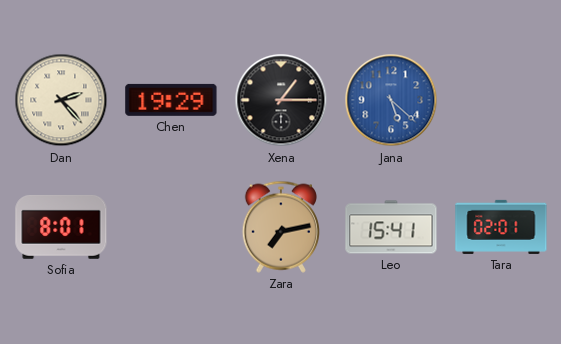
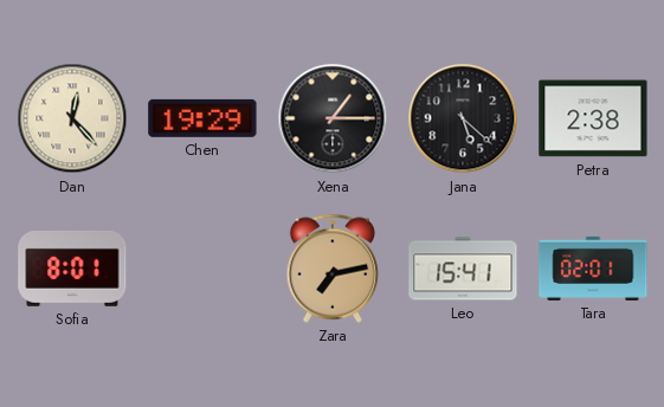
Dan: 2:23 -> 12:23 (72, 118)
Jana dial: blue -> black (463, 118)
Petra: none -> 2:38 (593, 118)
